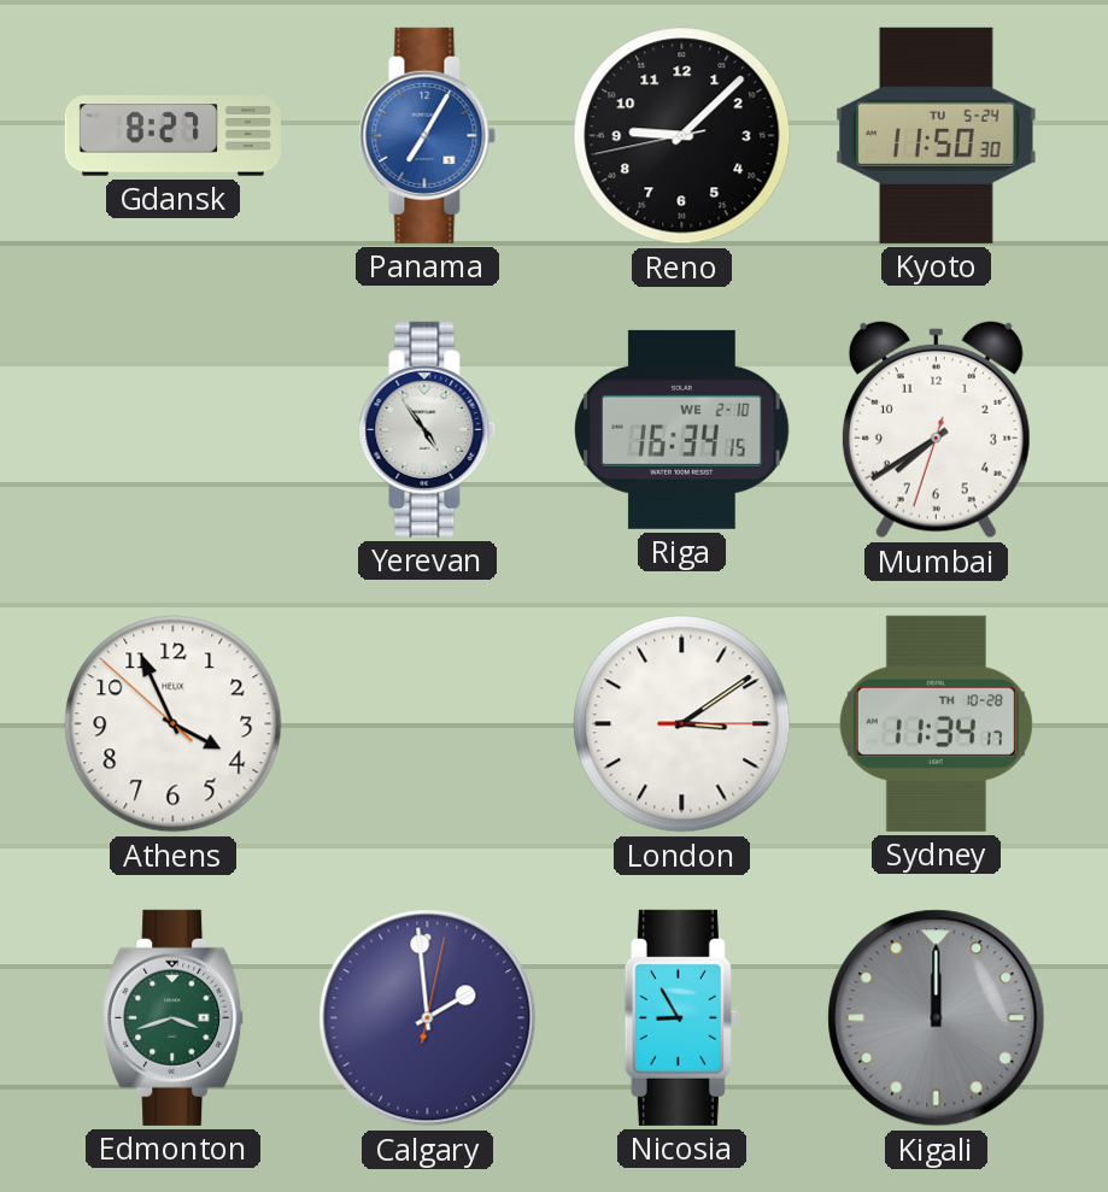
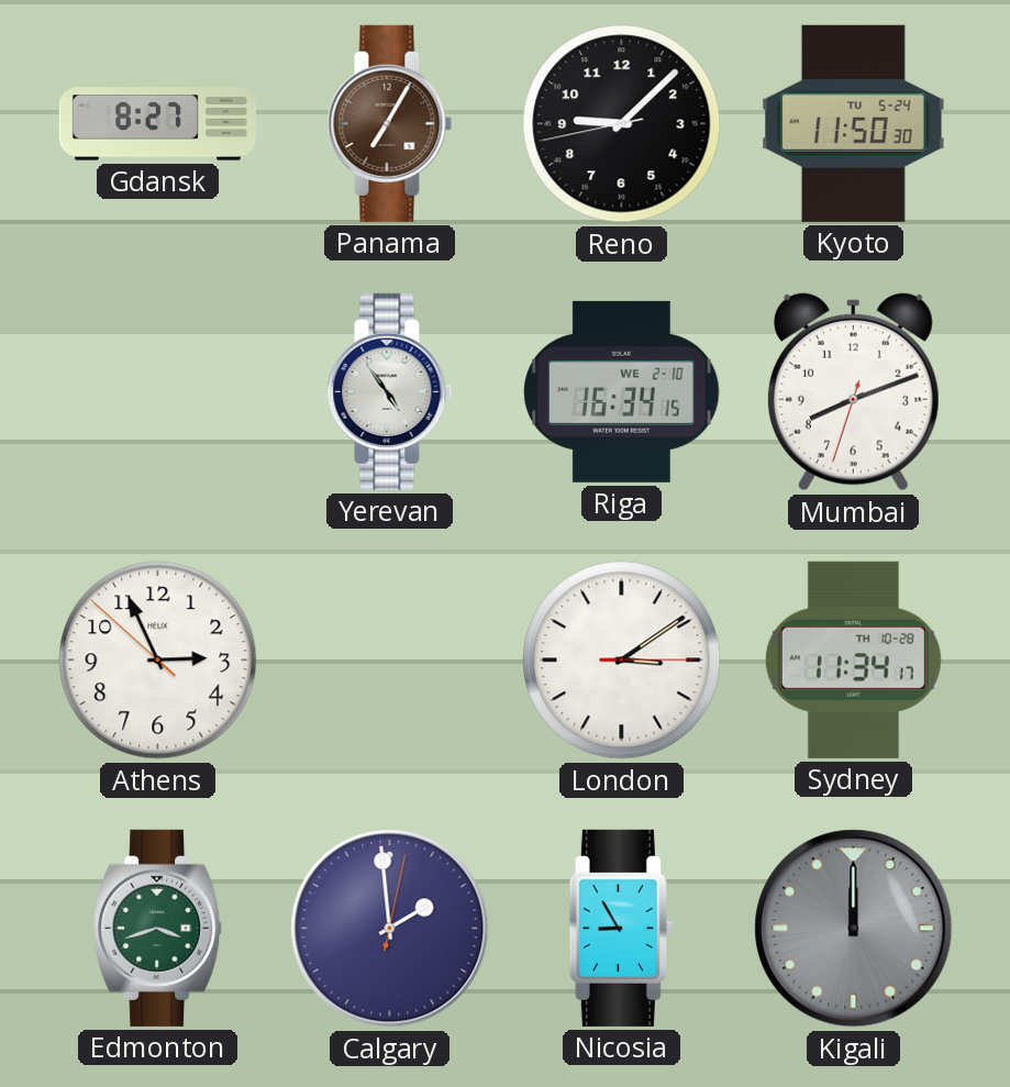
Panama dial: blue -> brown (390, 123)
Mumbai: 7:39 -> 8:11 (853, 391)
Athens: 3:55 -> 2:55 (158, 661)
